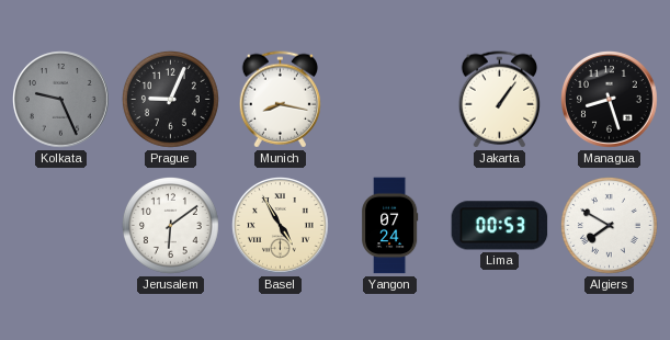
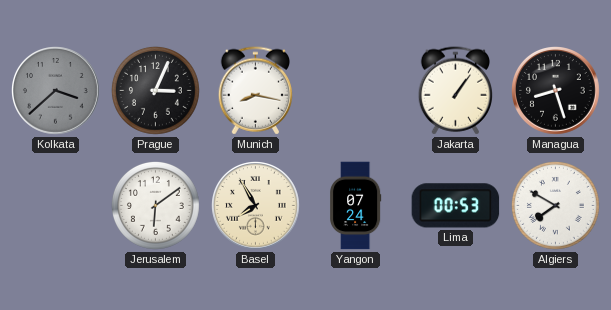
Kolkata: 9:26 -> 3:38 (56, 91)
Prague: 9:04 -> 3:04 (155, 90)
Basel: 4:55 -> 7:55 (256, 206)
